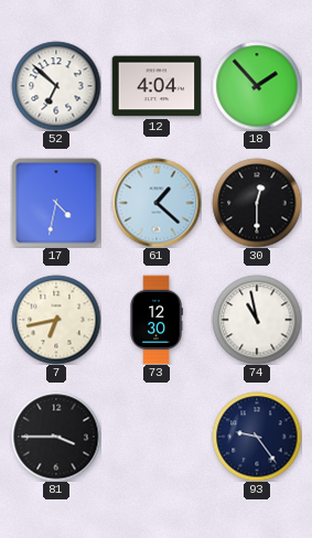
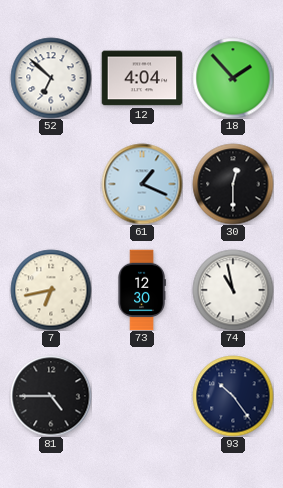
17: 4:32 -> none (56, 203)
61: 1:22 -> 1:19 (142, 184)
81: 3:45 -> 4:45 (51, 396)
93: 9:24 -> 10:24 (233, 396)
